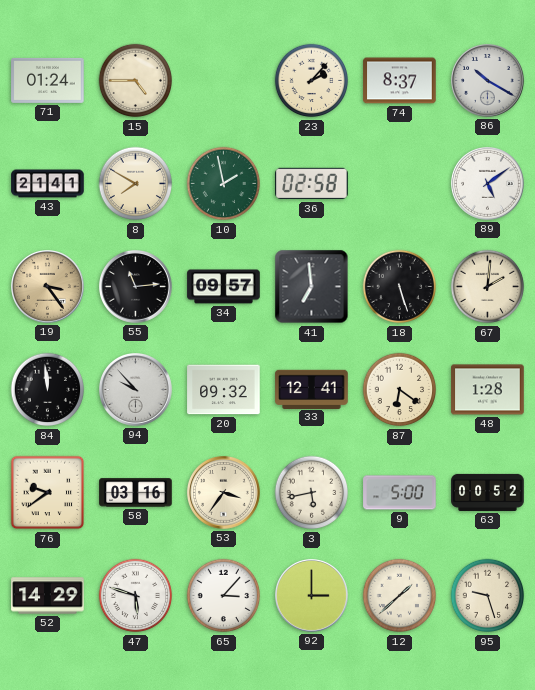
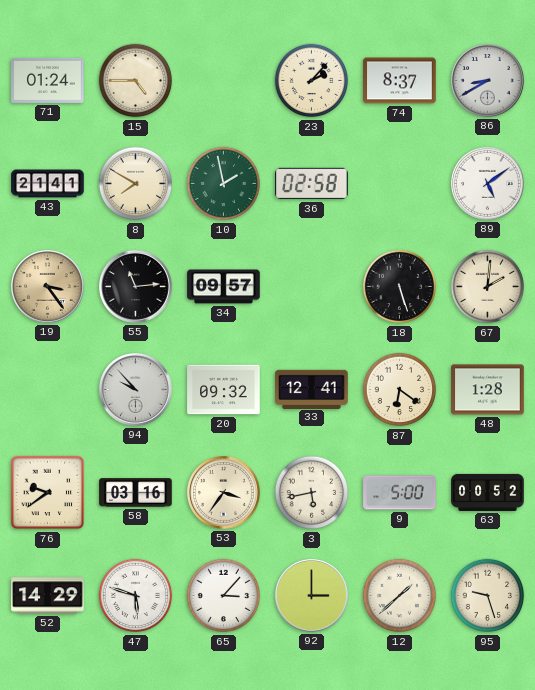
86: 10:20 -> 8:40 (488, 81)
41: 6:59 -> none (312, 287)
84: 11:59 -> none (48, 390)
